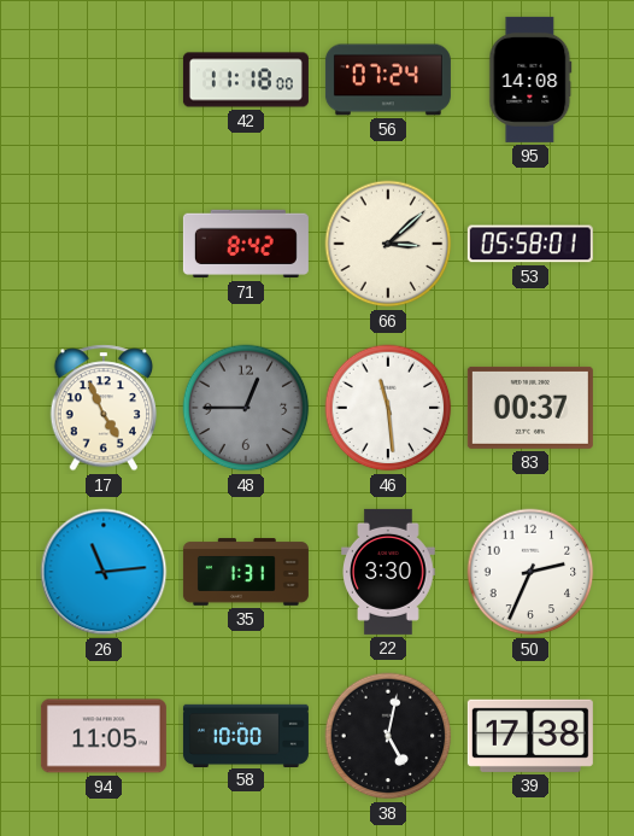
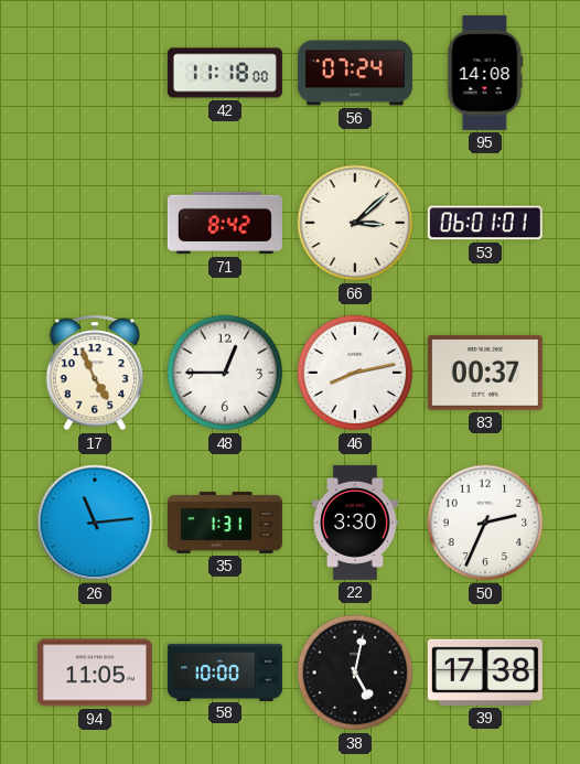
53: 05:58 -> 06:01 (485, 223)
48 dial: grey -> white (225, 373)
46: 11:29 -> 8:13 (355, 373)
